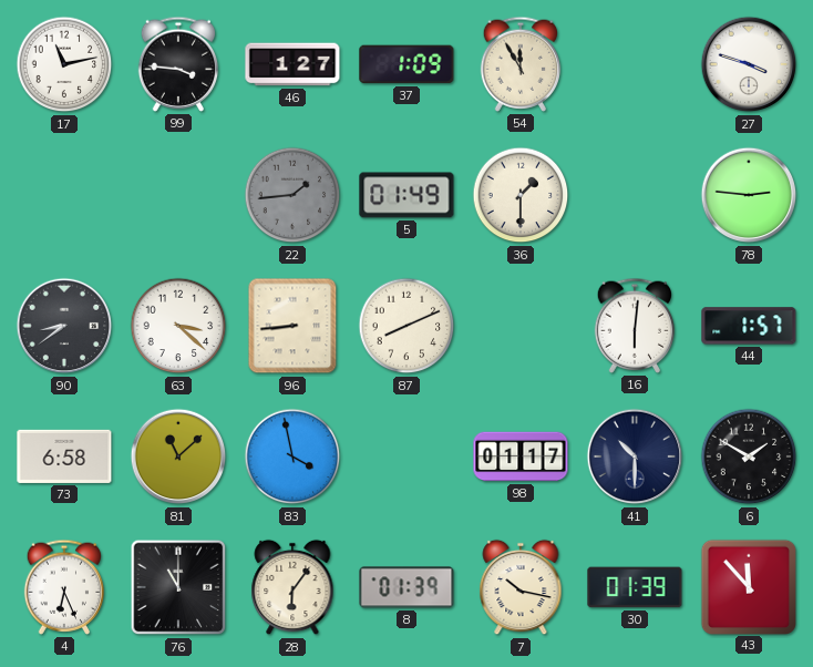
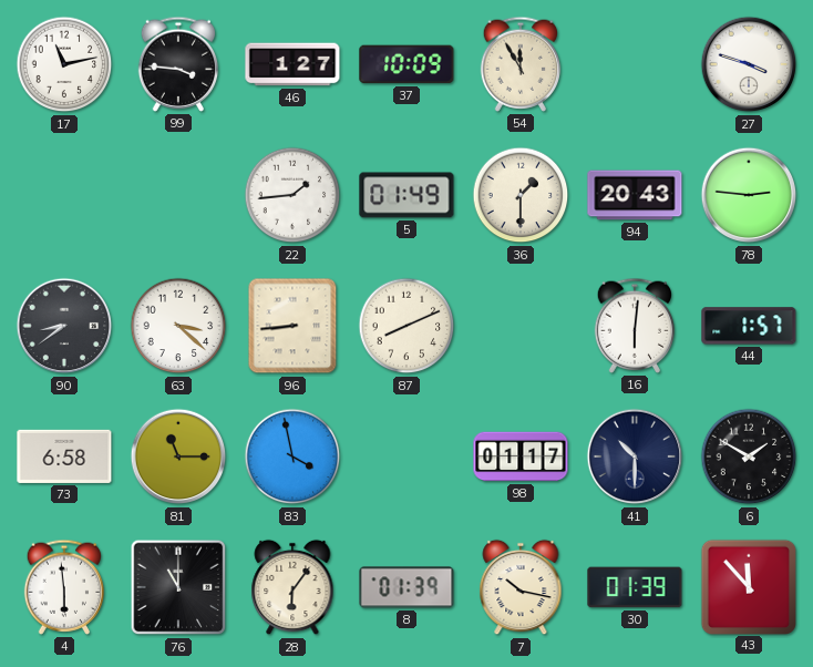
37: 1:09 -> 10:09 (406, 64)
22 dial: grey -> white (292, 195)
94: none -> 20:43 (635, 195)
81: 11:08 -> 11:15 (178, 456)
4: 6:26 -> 5:59 (64, 587)
